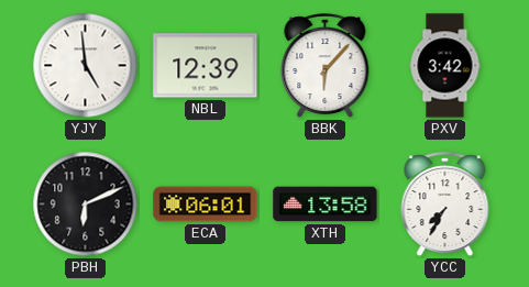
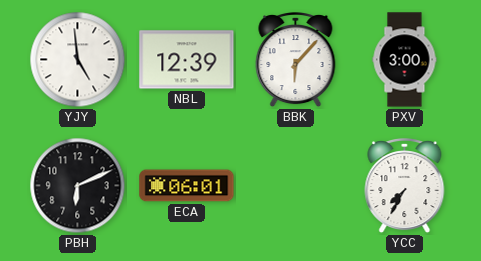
PXV: 3:42 -> 3:00 (405, 60)
XTH: 13:58 -> none (326, 205)
